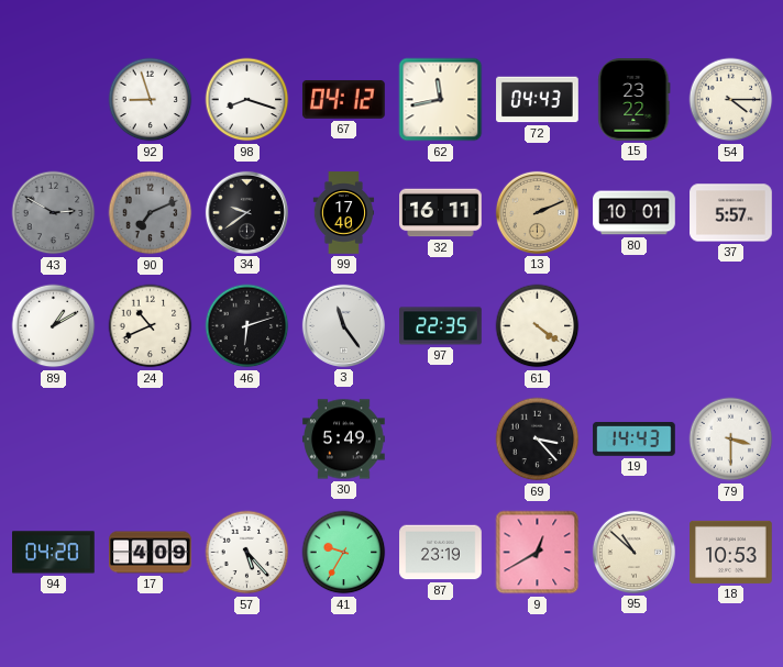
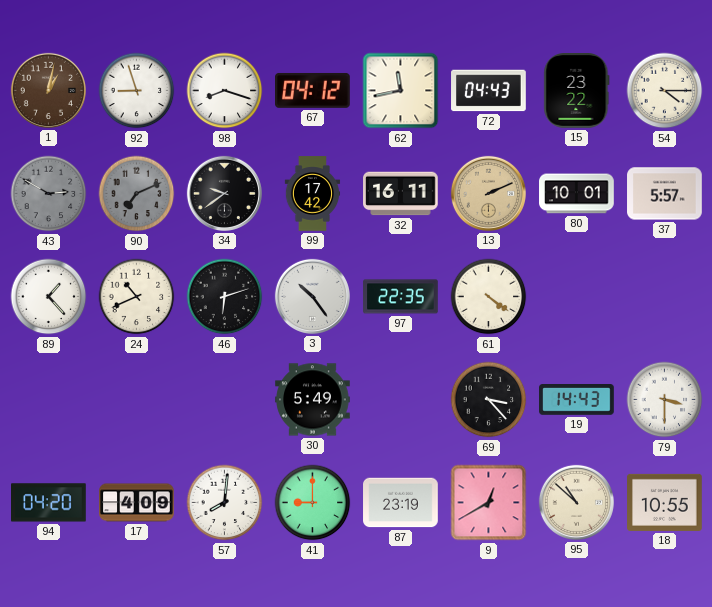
1: none -> 1:02 (48, 90)
99: 17:40 -> 17:42 (313, 194)
89: 1:10 -> 1:23 (49, 297)
3: 11:24 -> 10:24 (312, 296)
57: 5:23 -> 8:01 (225, 503)
41: 9:35 -> 9:00 (313, 503)
18: 10:53 -> 10:55 (665, 502)
